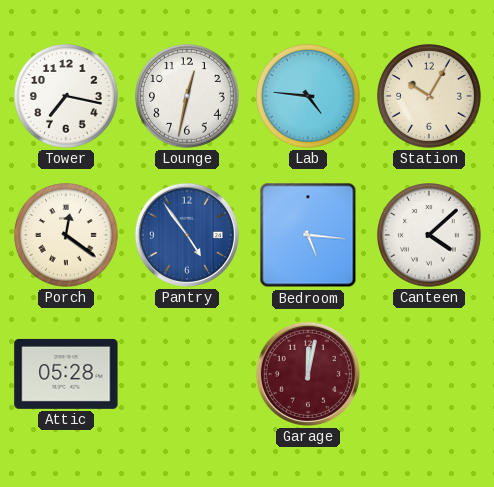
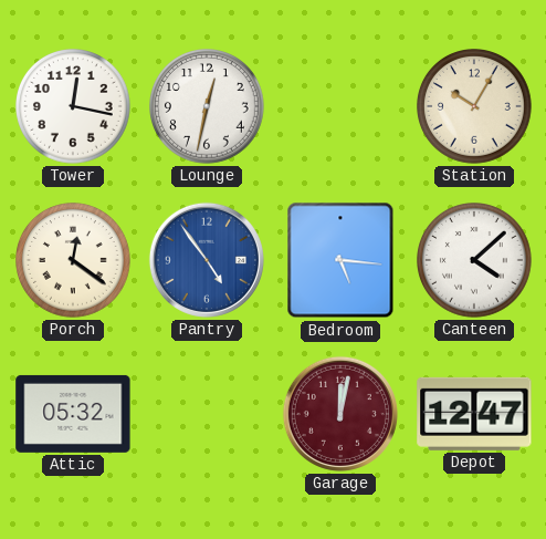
Tower: 7:17 -> 12:17 (74, 107)
Lab: 4:46 -> none (309, 97)
Attic: 05:28 -> 05:32 (73, 414)
Depot: none -> 12:47 (474, 414)
